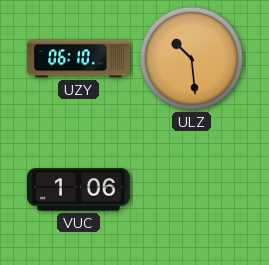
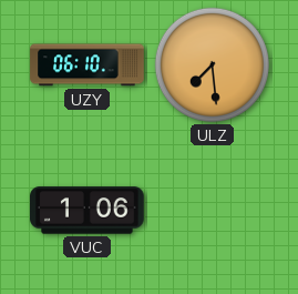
ULZ: 10:29 -> 7:29 (212, 64)
